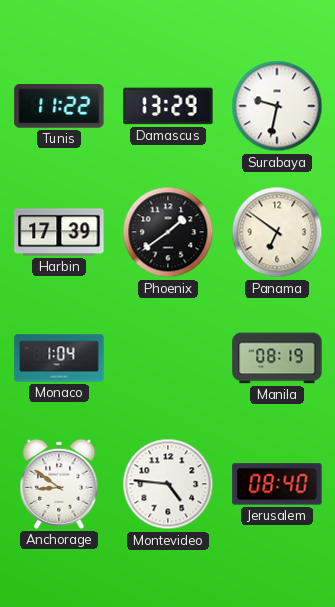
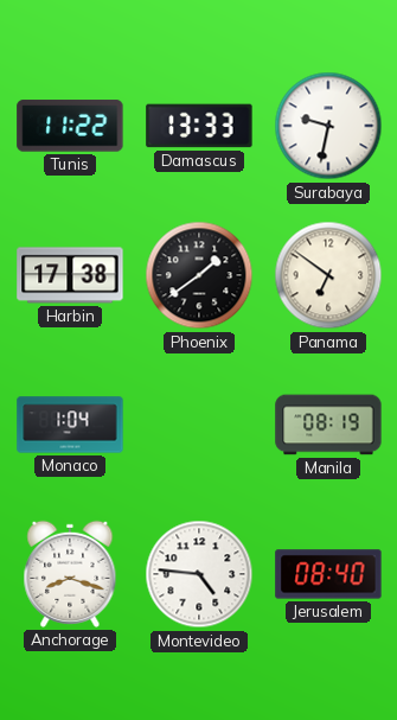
Damascus: 13:29 -> 13:33 (199, 126)
Harbin: 17:39 -> 17:38 (70, 275)
Anchorage: 8:51 -> 8:18 (70, 574)
